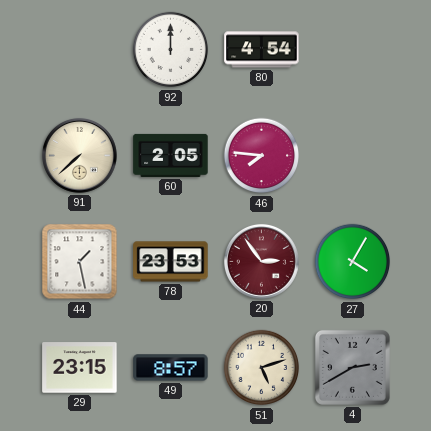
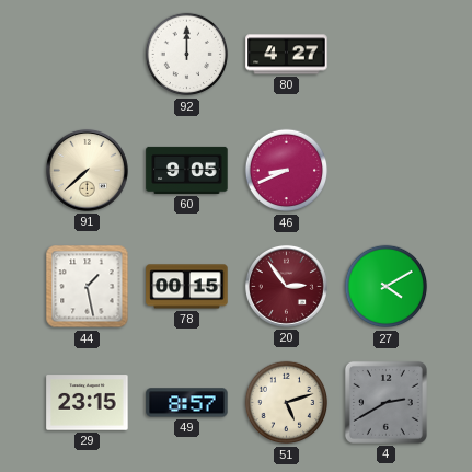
80: 4:54 -> 4:27 (287, 55)
60: 2:05 -> 9:05 (187, 170)
46: 7:46 -> 8:41 (287, 171)
78: 23:53 -> 00:15 (187, 287)
27: 4:05 -> 4:10 (387, 287)
